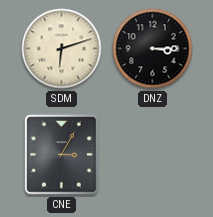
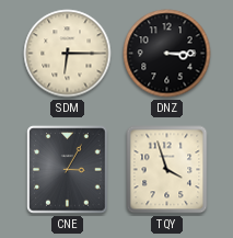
SDM: 6:12 -> 6:15 (68, 54)
TQY: none -> 3:57 (167, 170)
